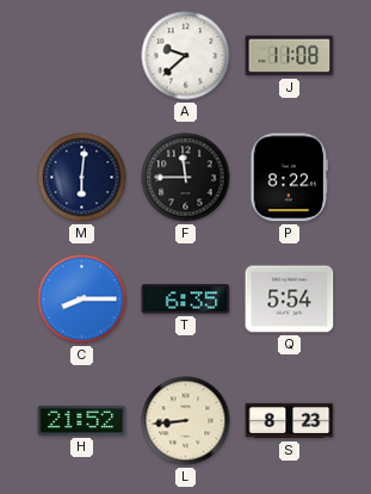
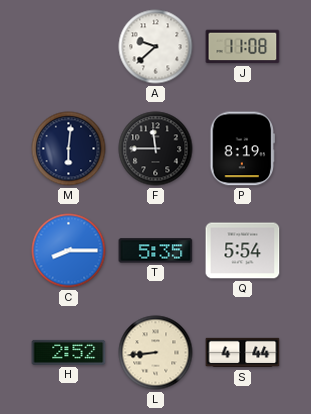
P: 8:22 -> 8:19 (242, 149)
T: 6:35 -> 5:35 (156, 251)
H: 21:52 -> 2:52 (69, 352)
S: 8:23 -> 4:44 (243, 353)
